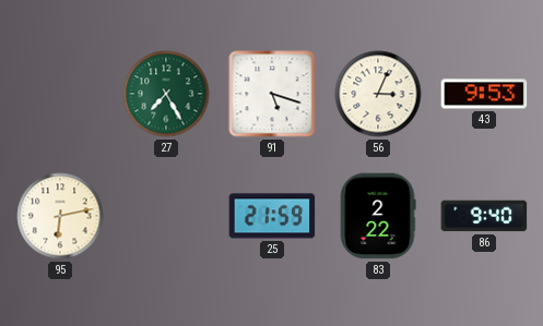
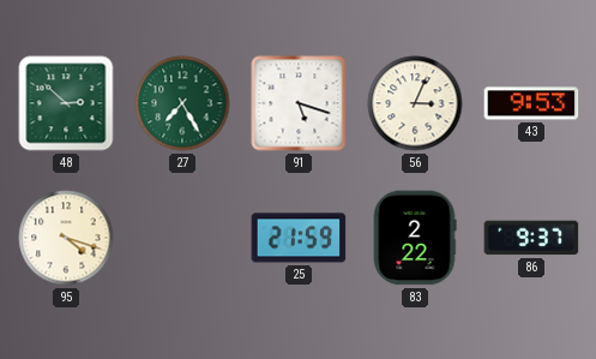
48: none -> 2:52 (66, 103)
95: 6:13 -> 4:18 (66, 238)
86: 9:40 -> 9:37 (531, 238)
